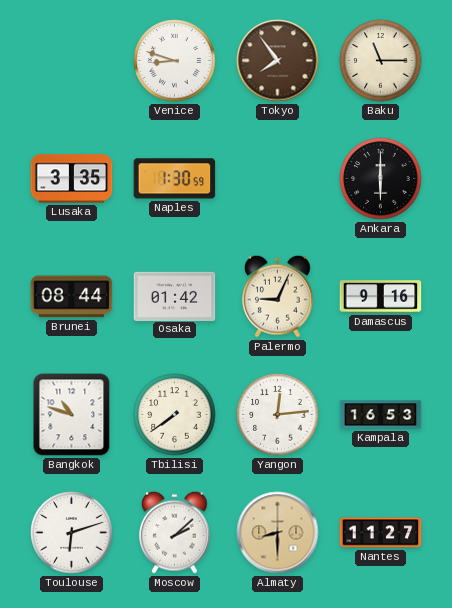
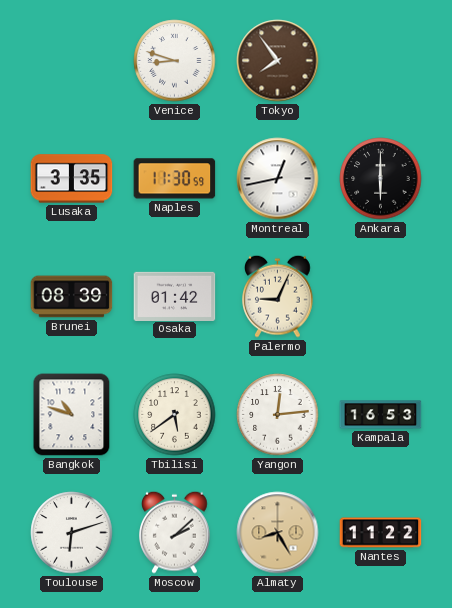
Baku: 11:15 -> none (381, 61)
Naples: 1:30 -> 11:30 (175, 179)
Montreal: none -> 12:43 (278, 179)
Brunei: 08:44 -> 08:39 (72, 297)
Damascus: 9:16 -> none (381, 297)
Tbilisi: 7:39 -> 5:39 (175, 415)
Almaty: 8:30 -> 8:25 (278, 533)
Nantes: 11:27 -> 11:22 (381, 533)
